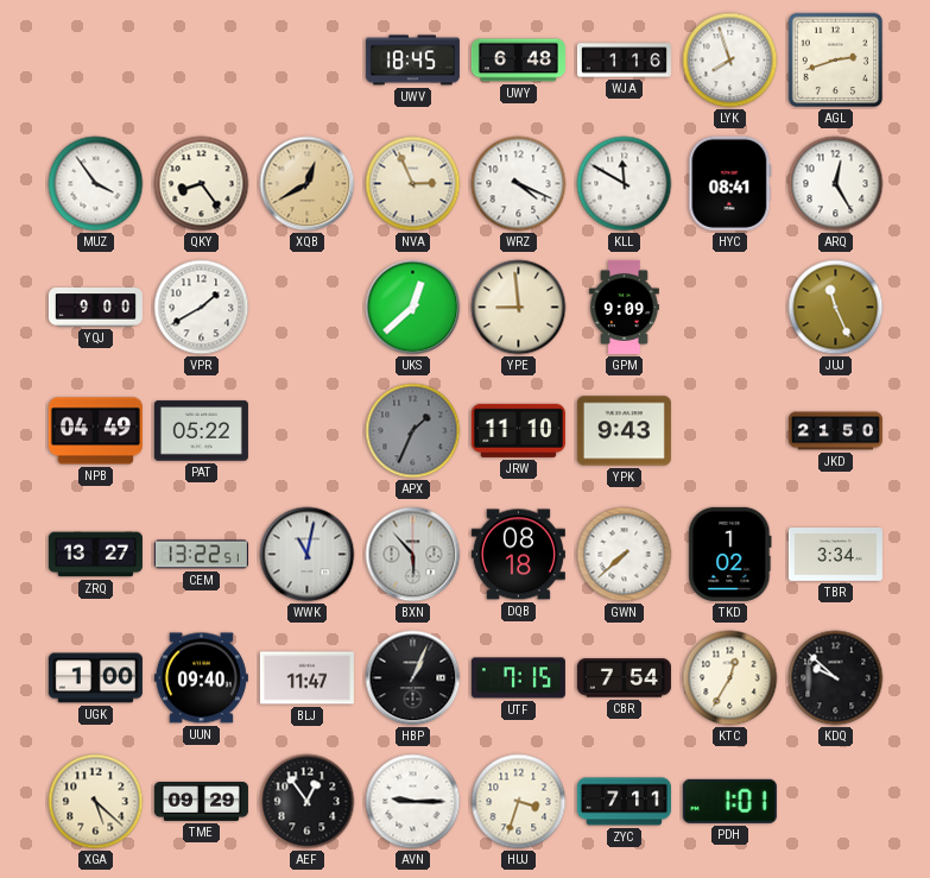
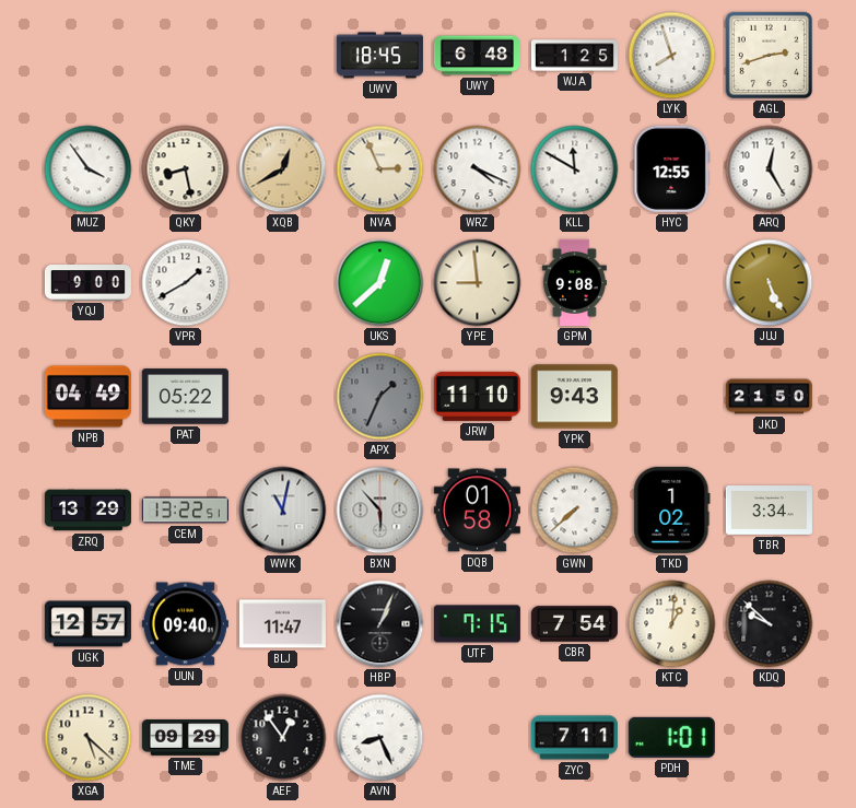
WJA: 1:16 -> 1:25 (574, 56)
QKY: 8:24 -> 8:28 (186, 169)
HYC: 08:41 -> 12:55 (672, 168)
GPM: 9:09 -> 9:08 (574, 282)
JUJ: 11:26 -> 5:26 (770, 283)
ZRQ: 13:27 -> 13:29 (87, 511)
DQB: 08:18 -> 01:58 (477, 511)
UGK: 1:00 -> 12:57 (87, 624)
KTC: 12:35 -> 1:01 (672, 624)
AVN: 9:15 -> 8:26 (380, 738)
HUJ: 3:33 -> none (519, 802)
